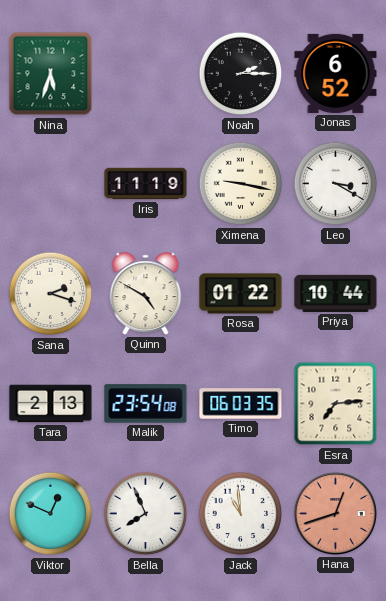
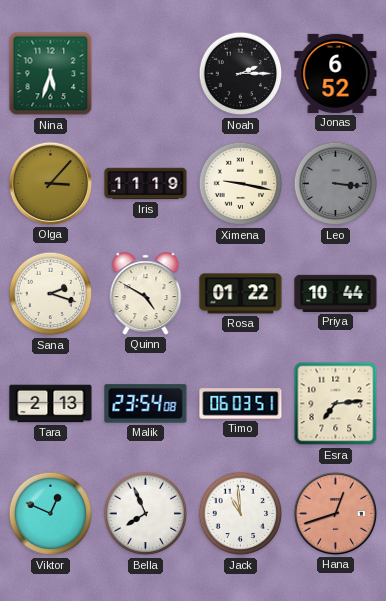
Olga: none -> 3:07 (50, 183)
Leo: 3:20 -> 3:16 (336, 184)
Leo dial: white -> grey (336, 184)
Timo: 06:03:35 -> 06:03:51 (241, 404)
